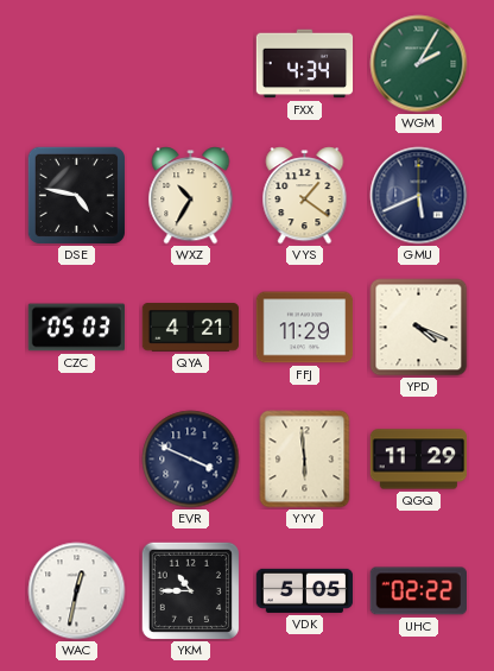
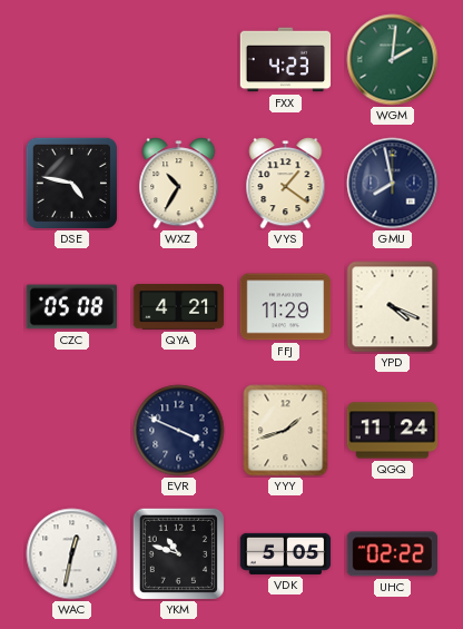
FXX: 4:34 -> 4:23 (286, 60)
WGM: 2:05 -> 2:01 (393, 60)
GMU: 5:41 -> 7:58 (393, 184)
CZC: 05:03 -> 05:08 (72, 307)
YYY: 5:59 -> 1:42 (286, 431)
QGQ: 11:29 -> 11:24 (393, 431)
YKM: 10:45 -> 10:48 (178, 553)
